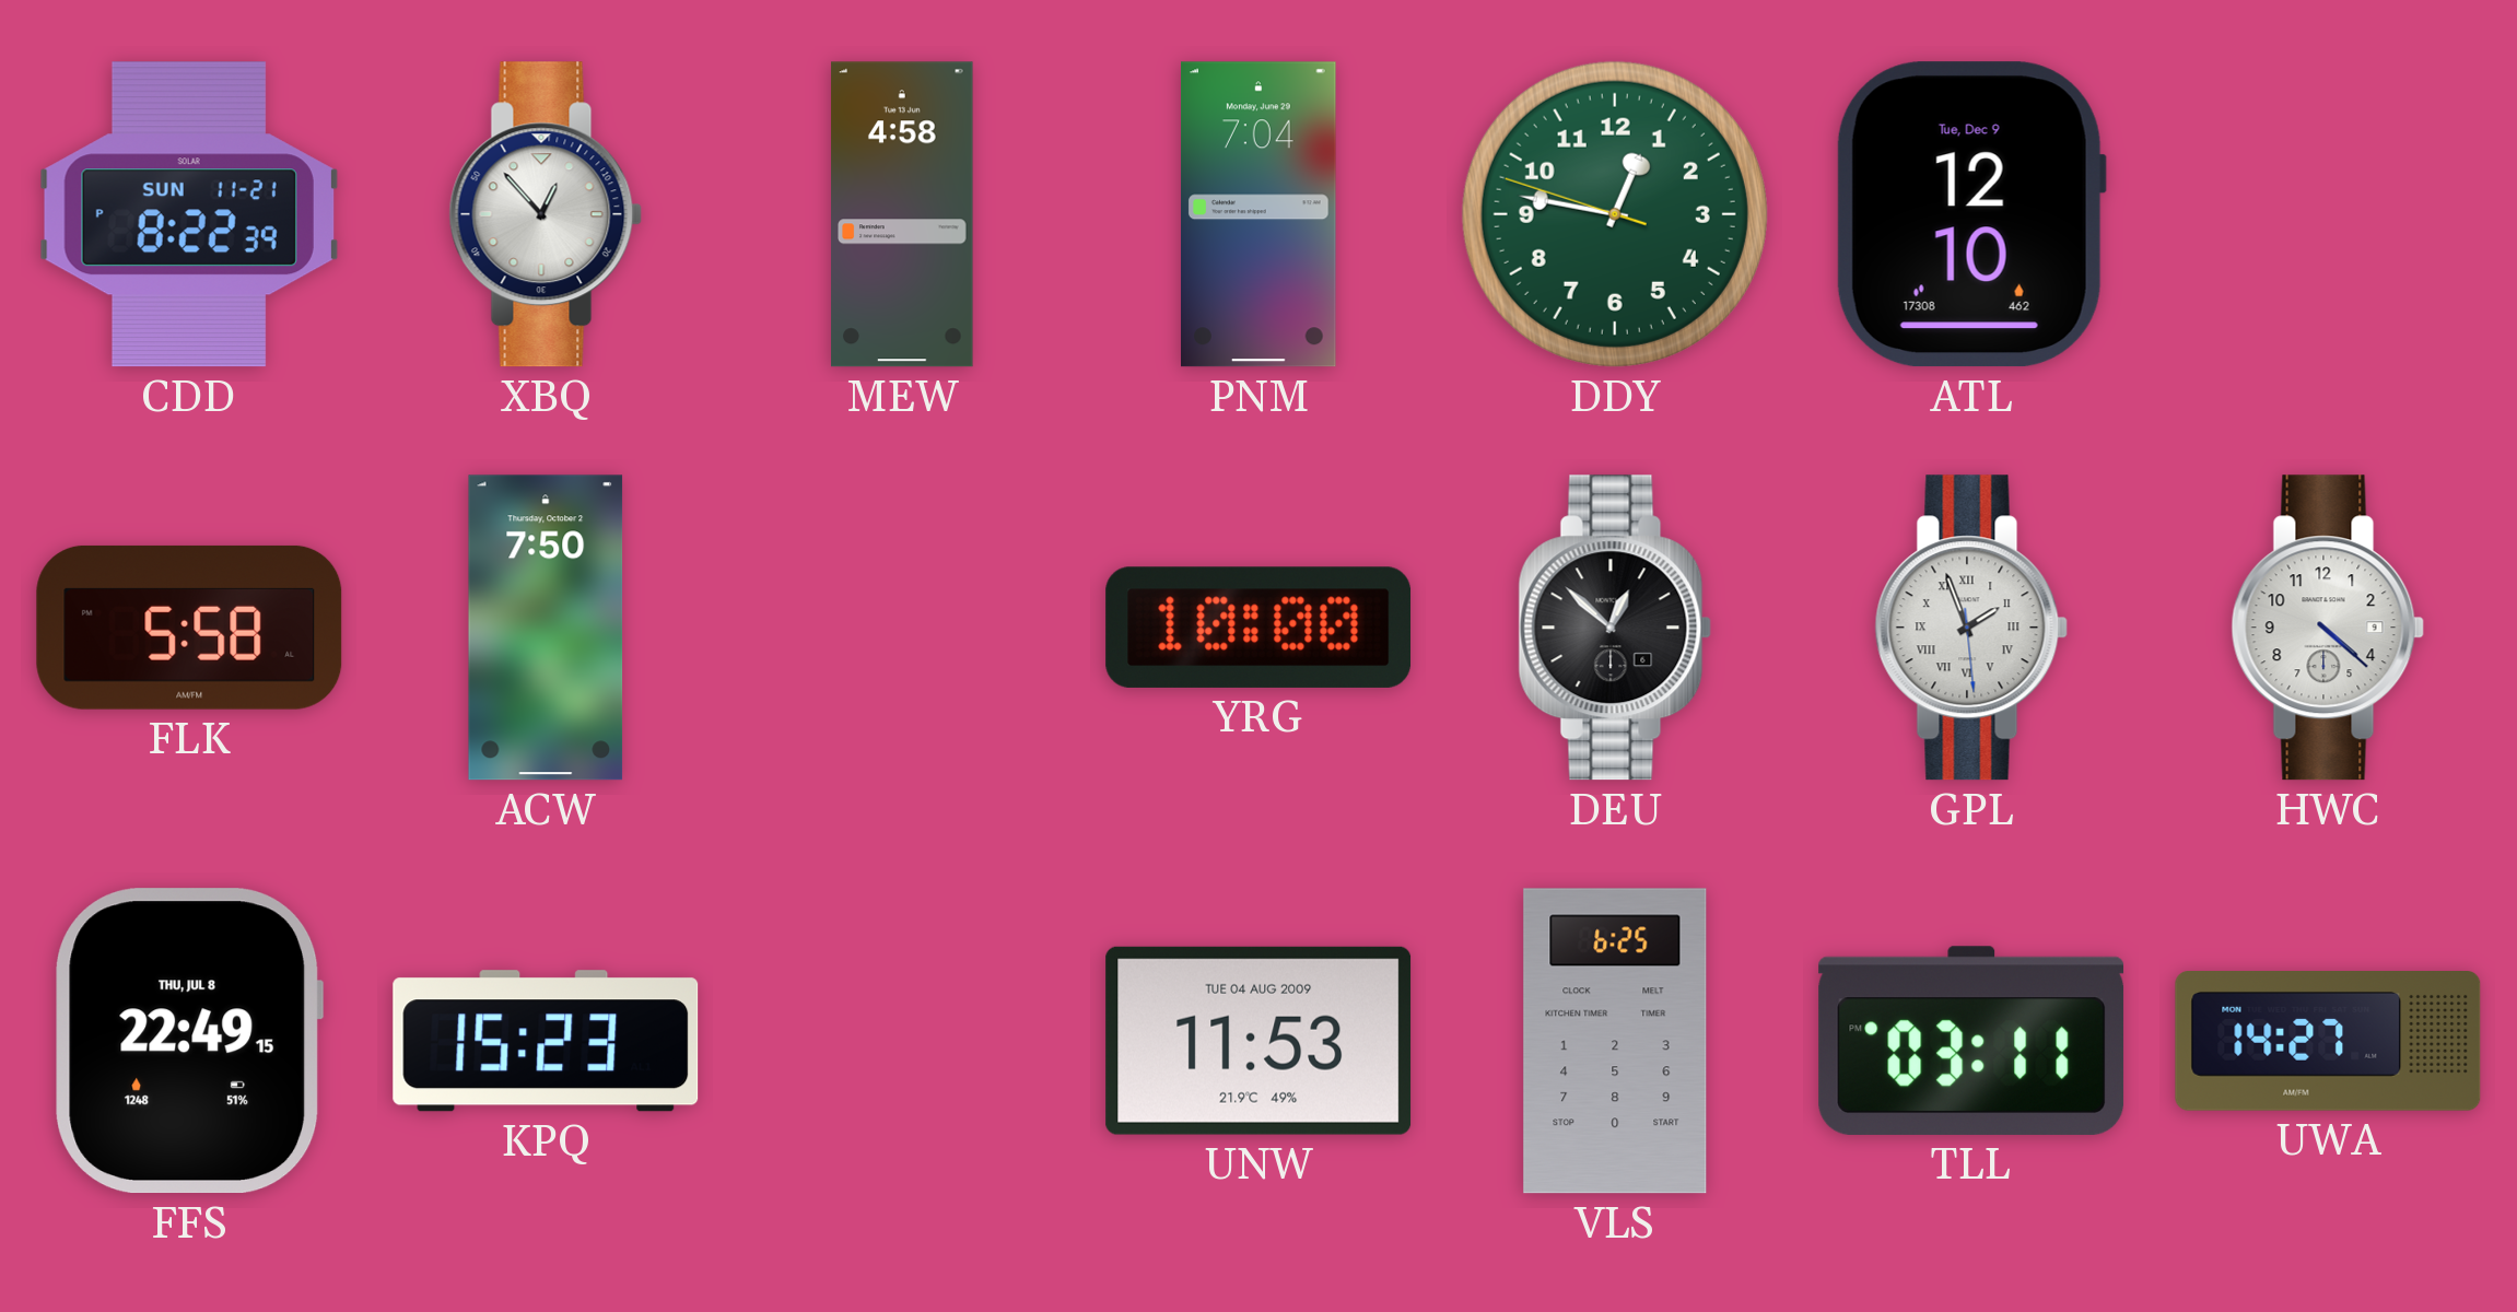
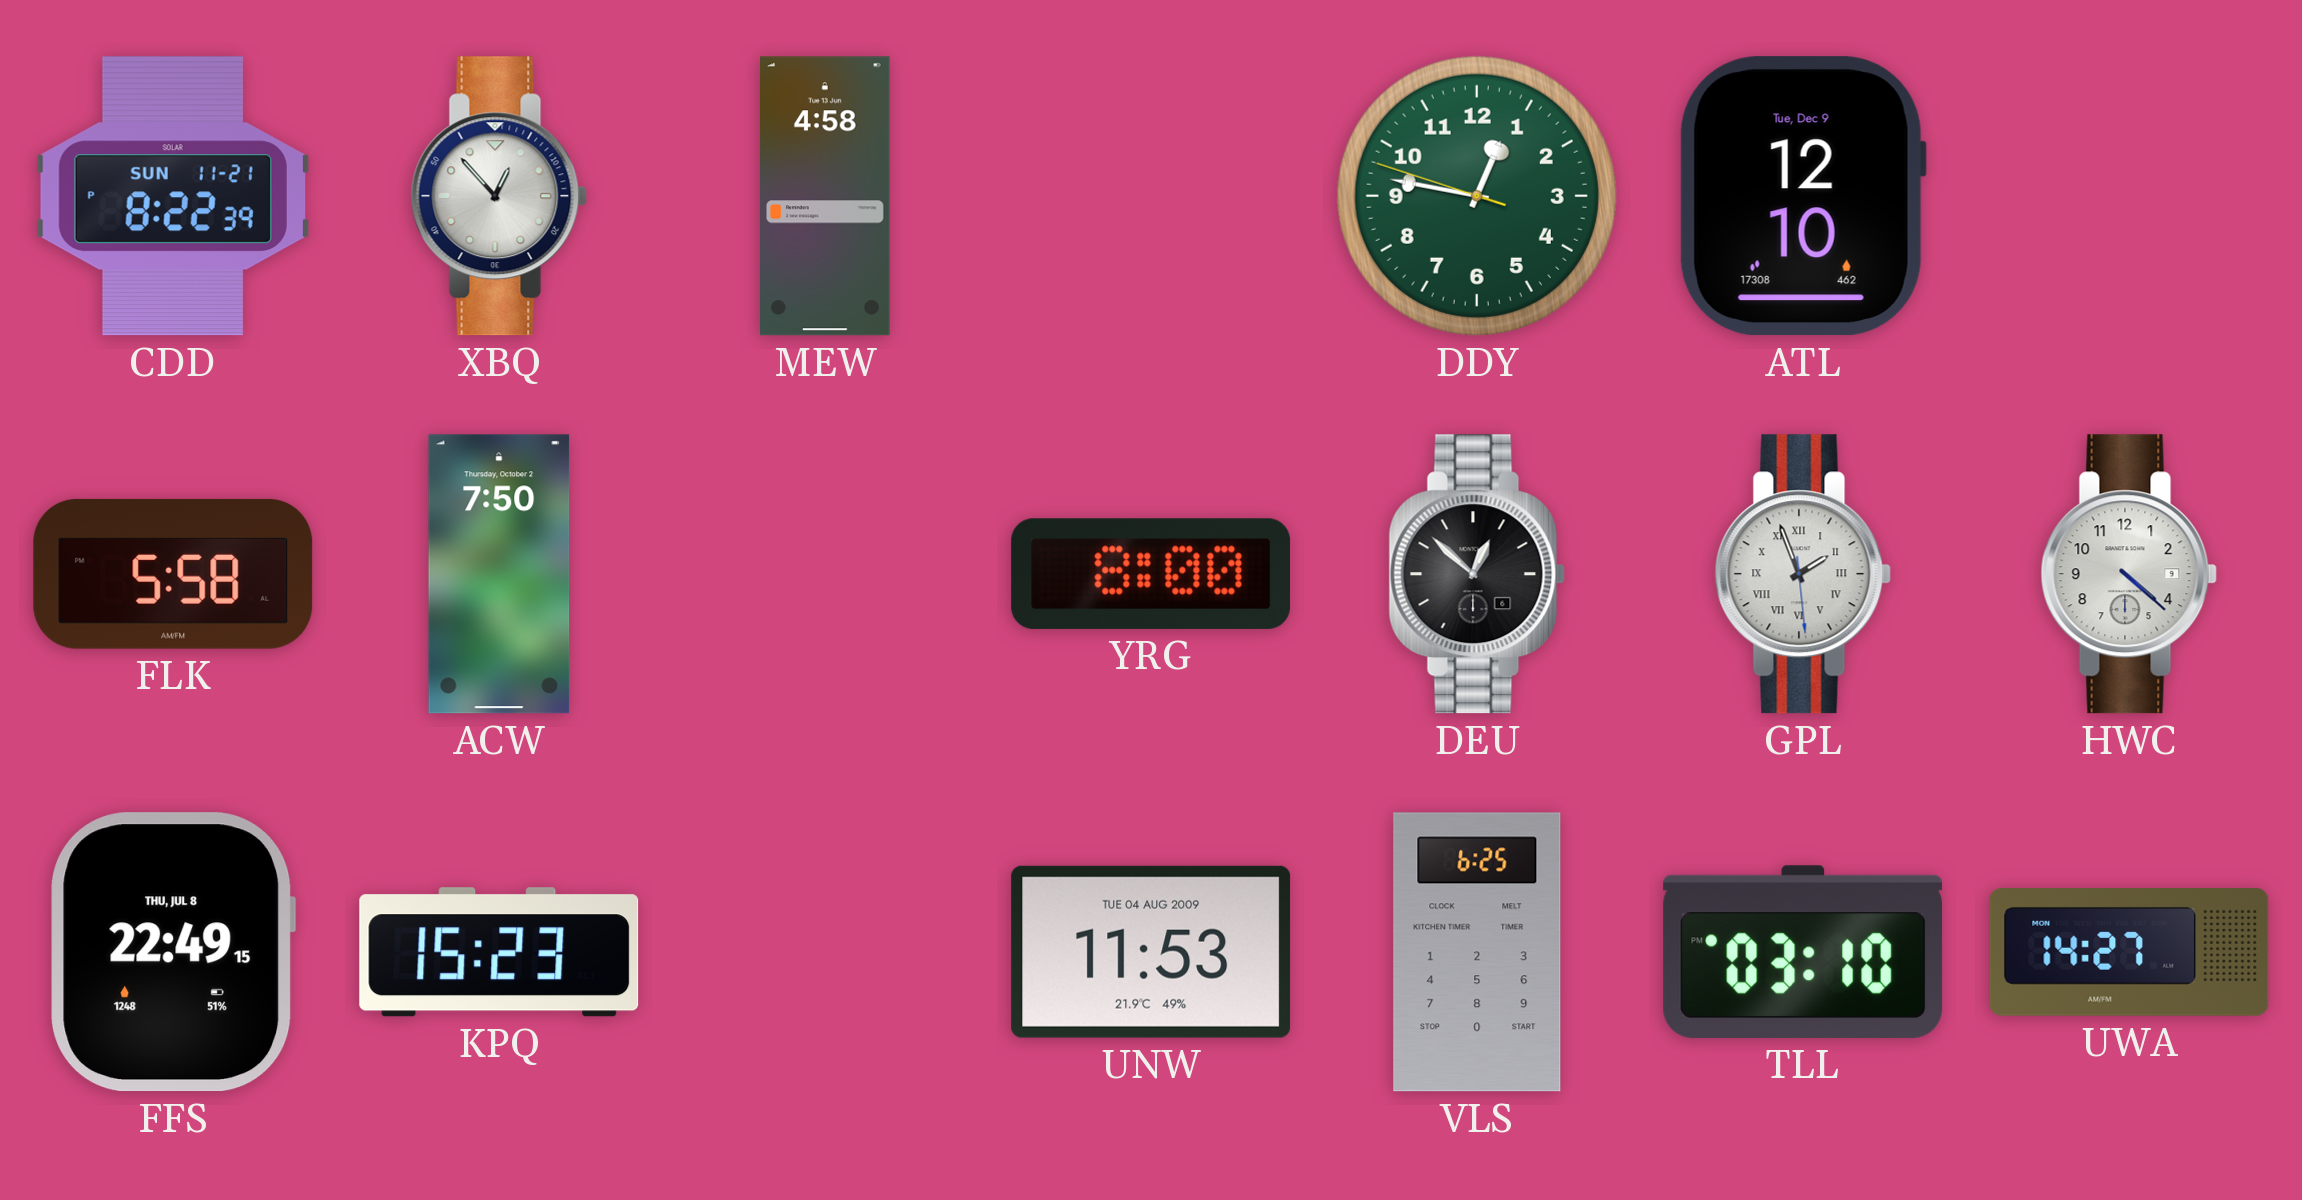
PNM: 7:04 -> none (1260, 214)
YRG: 10:00 -> 8:00 (1151, 574)
TLL: 03:11 -> 03:10 (1803, 952)
